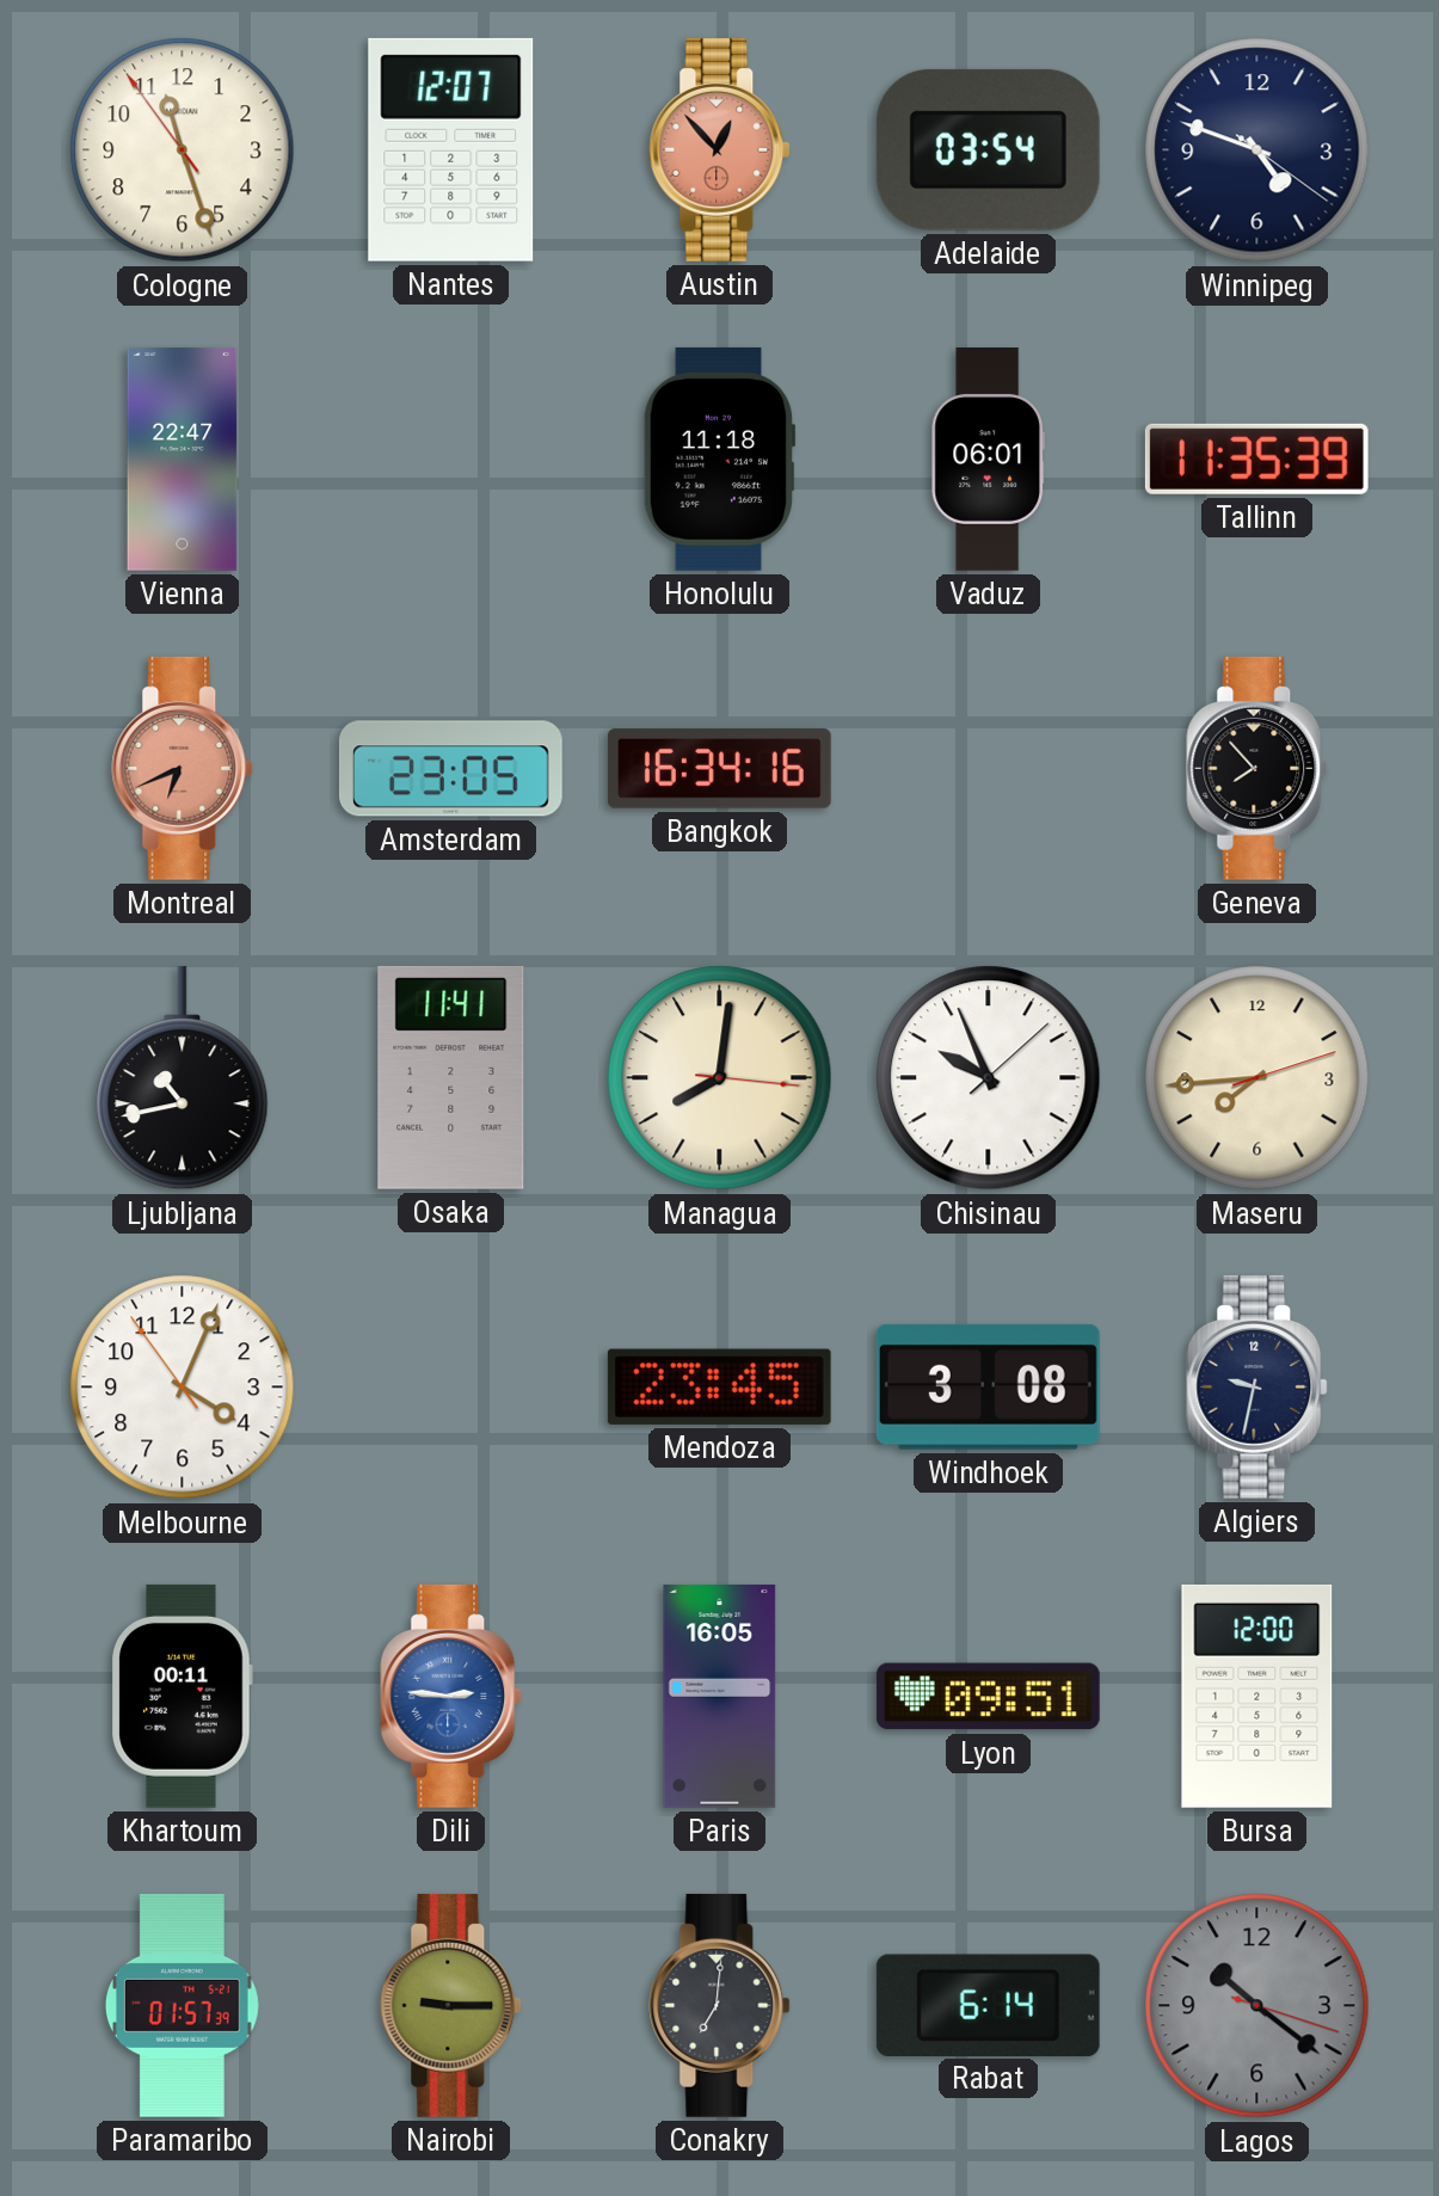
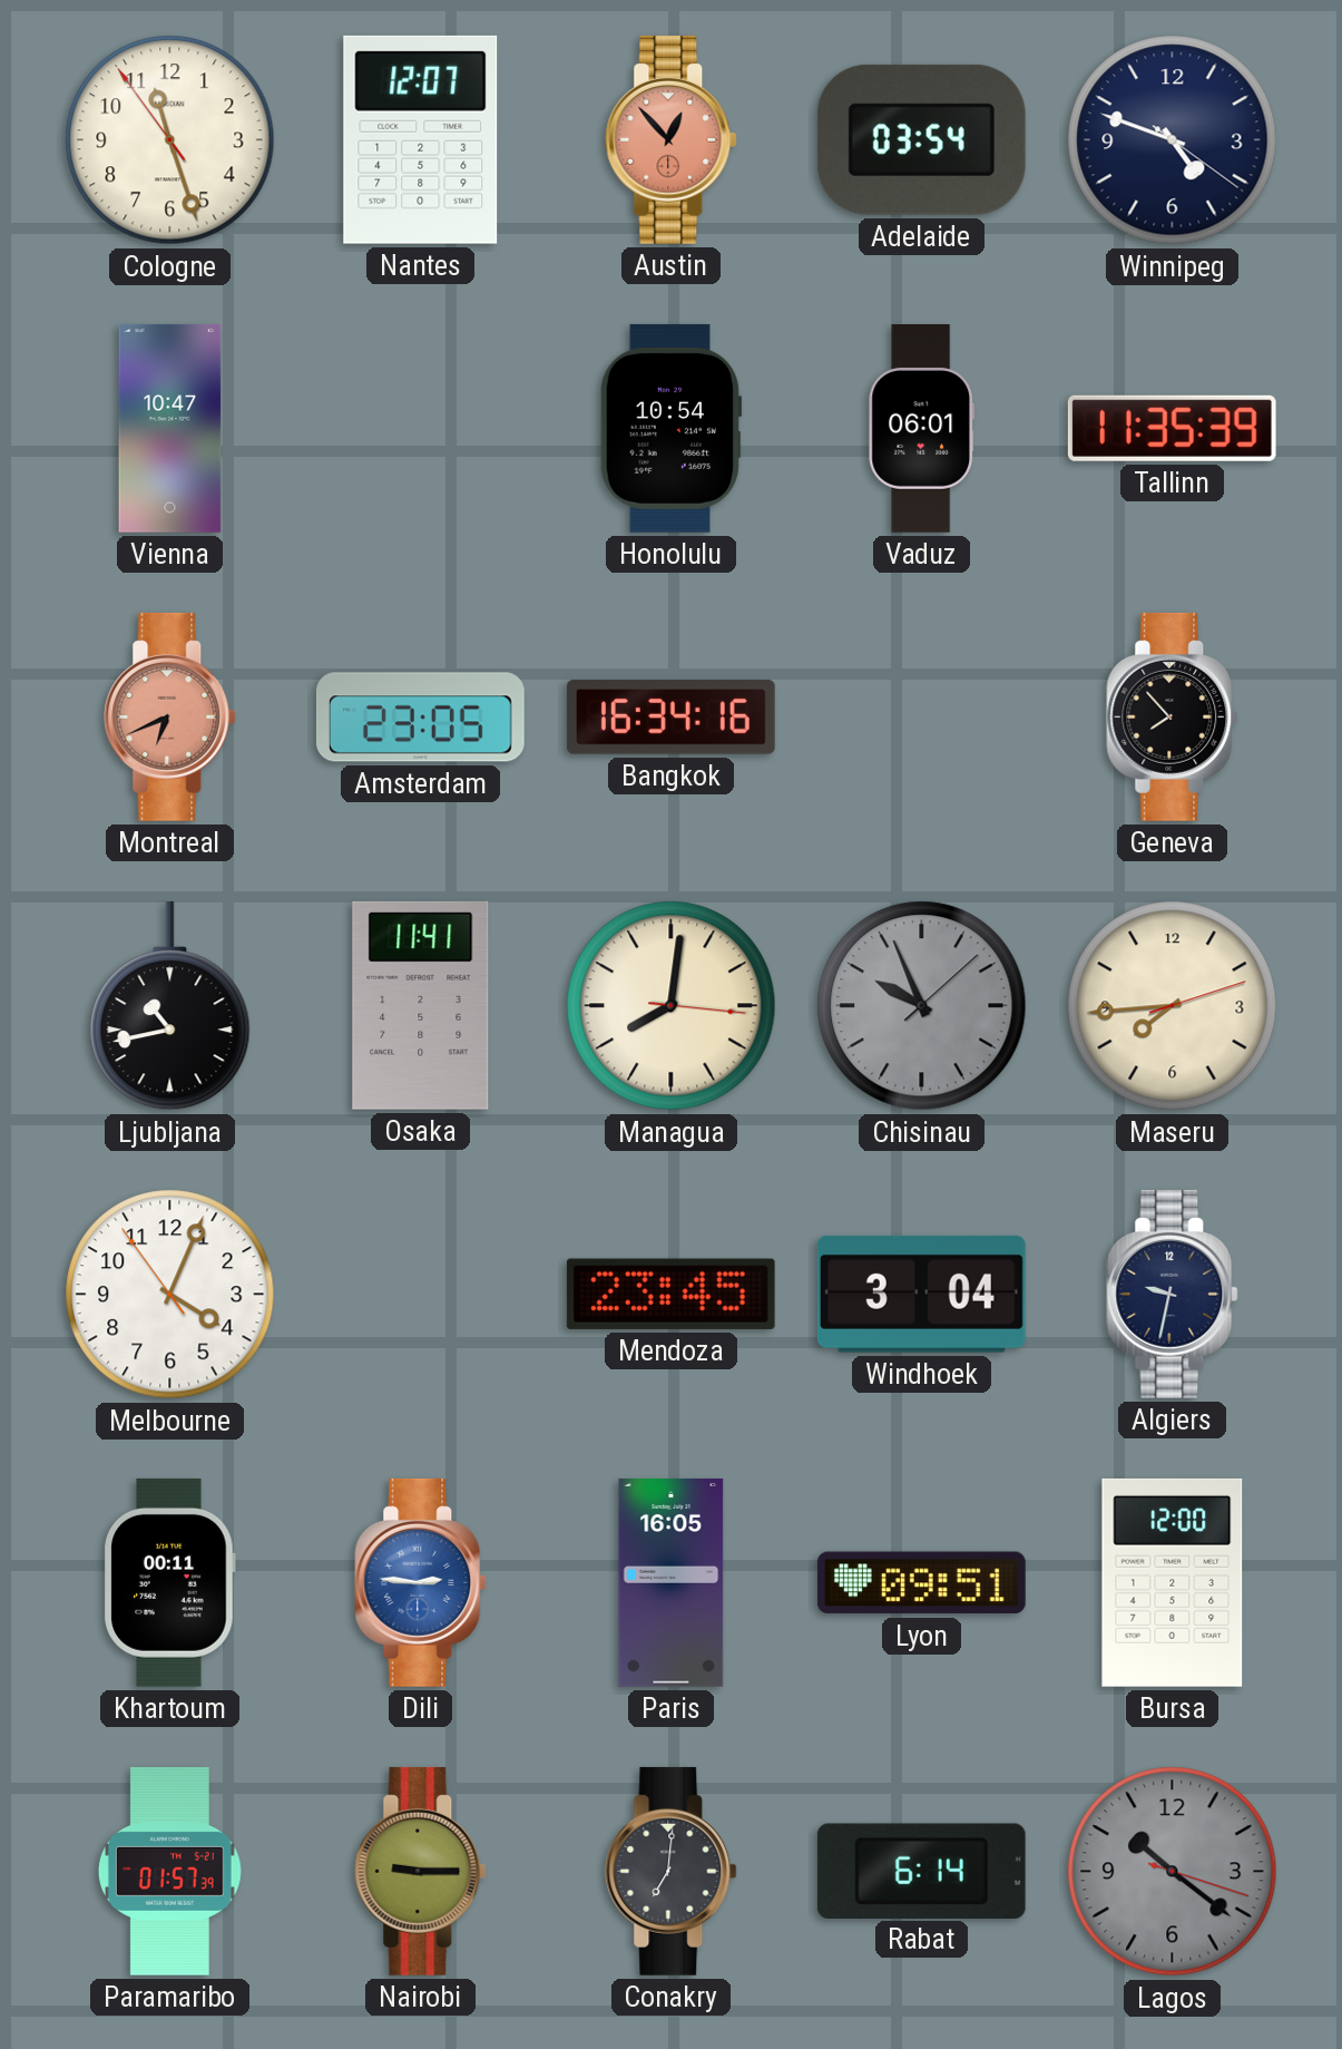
Vienna: 22:47 -> 10:47 (170, 428)
Honolulu: 11:18 -> 10:54 (670, 428)
Chisinau dial: white -> grey (922, 1006)
Windhoek: 3:08 -> 3:04 (921, 1294)
